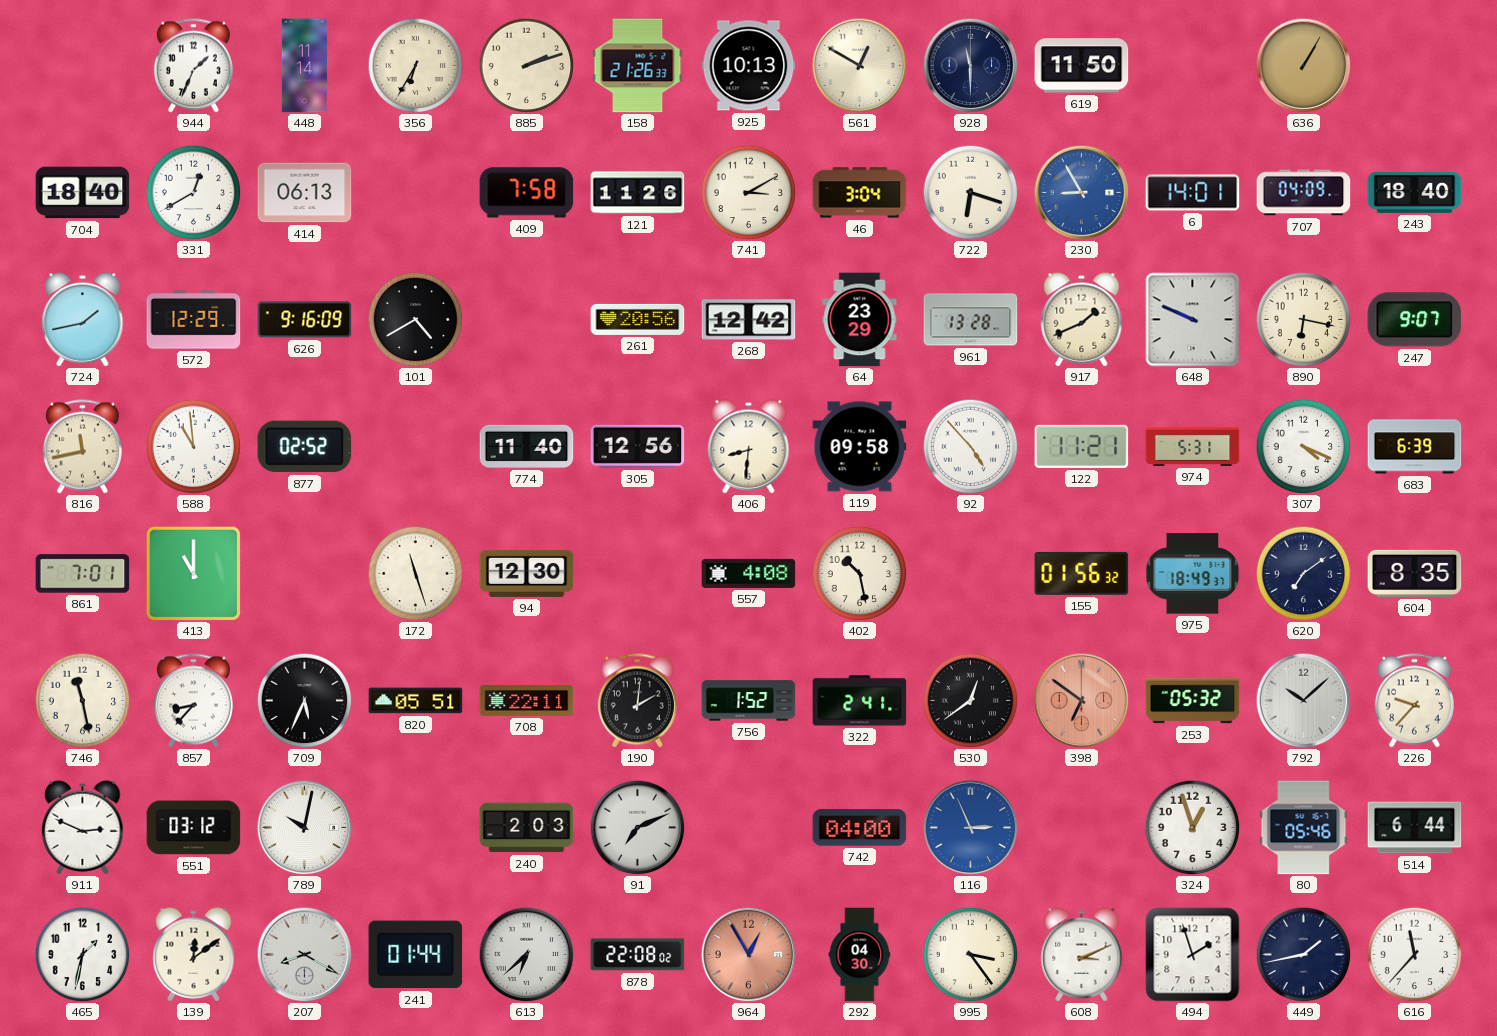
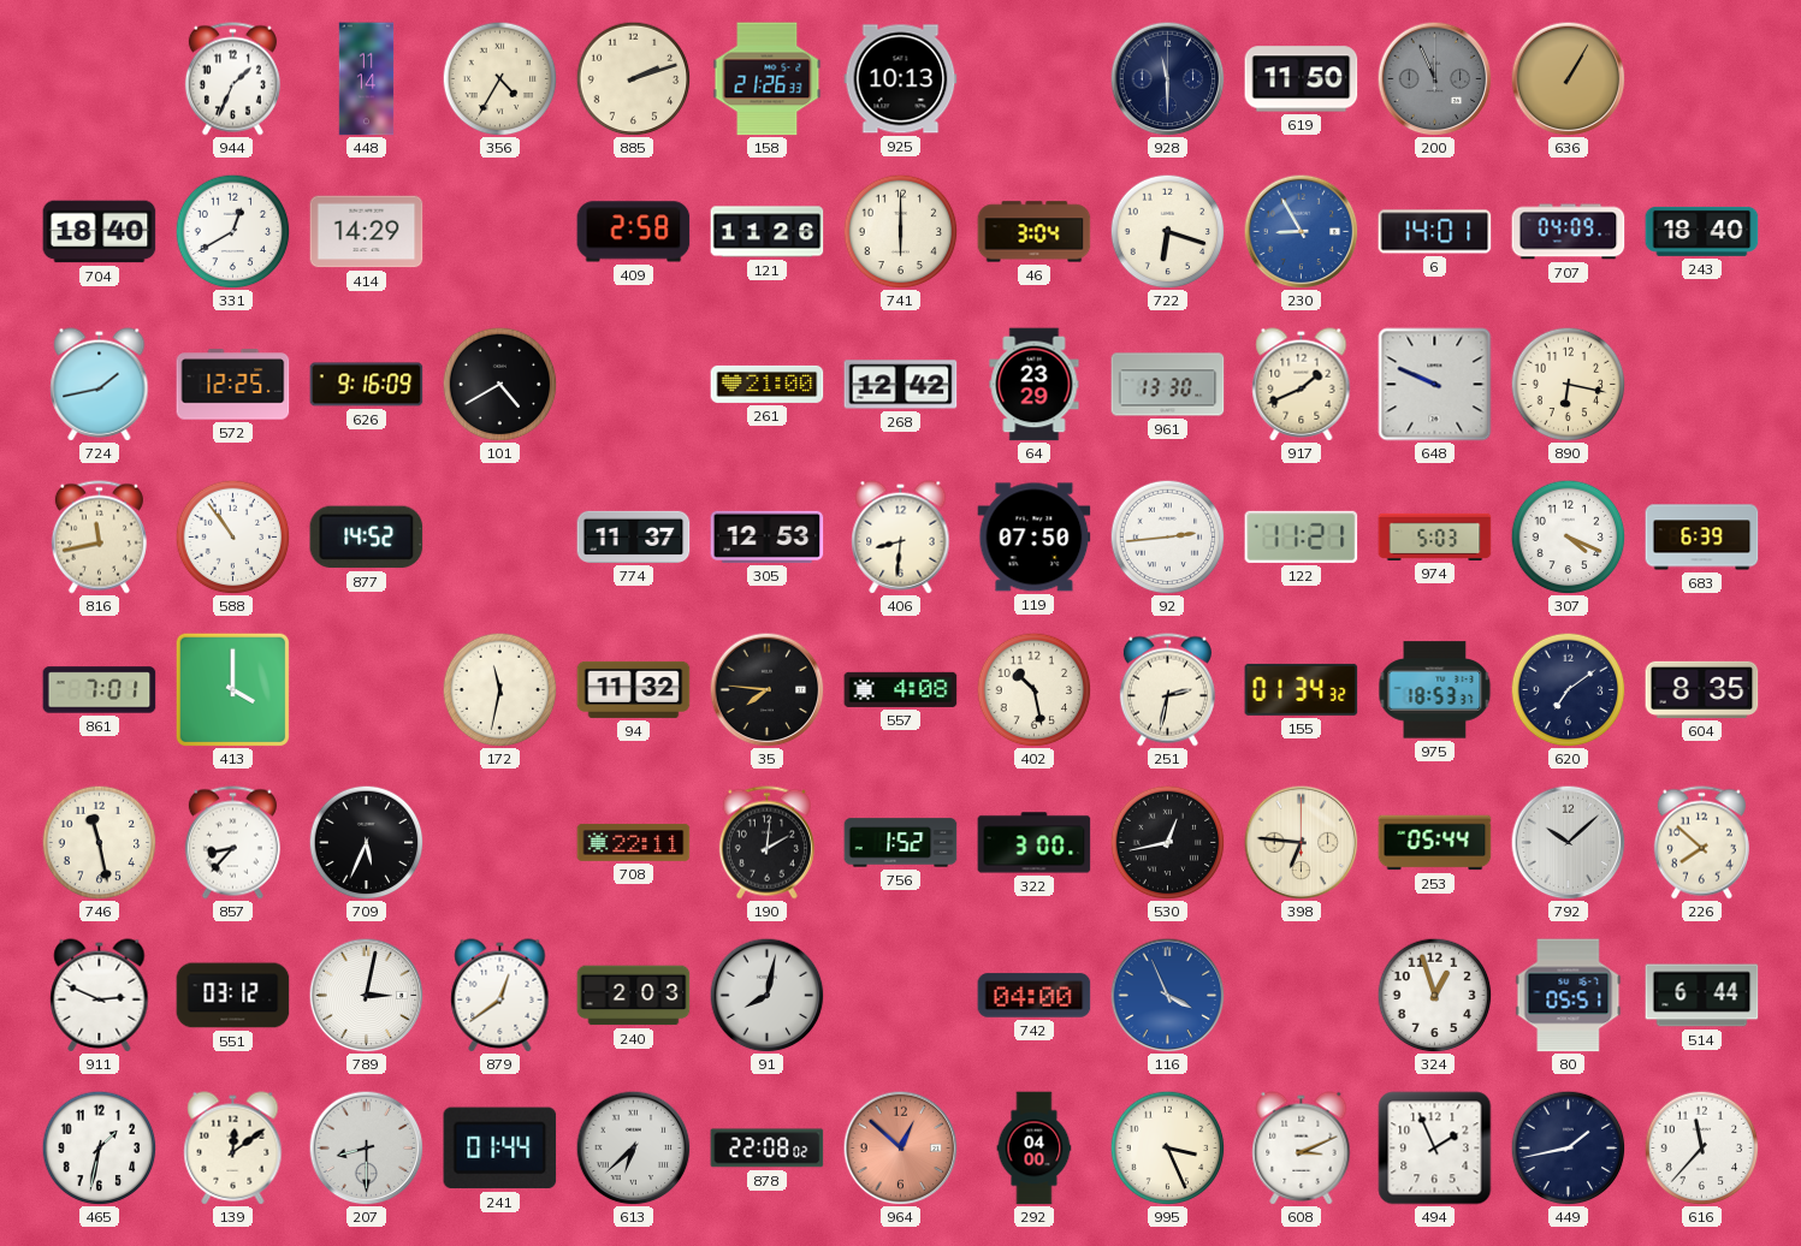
356: 6:35 -> 4:35 (499, 78)
561: 12:50 -> none (859, 65)
200: none -> 11:56 (1434, 78)
414: 06:13 -> 14:29 (367, 232)
409: 7:58 -> 2:58 (634, 232)
741: 3:10 -> 6:00 (900, 231)
572: 12:29 -> 12:25 (233, 385)
261: 20:56 -> 21:00 (768, 384)
961: 13:28 -> 13:30 (1168, 385)
247: 9:07 -> none (1415, 320)
588: 10:59 -> 10:54 (232, 536)
877: 02:52 -> 14:52 (367, 538)
774: 11:40 -> 11:37 (634, 536)
305: 12:56 -> 12:53 (768, 536)
119: 09:58 -> 07:50 (1035, 538)
92: 4:53 -> 2:44 (1167, 536)
974: 5:31 -> 5:03 (1435, 536)
413: 11:00 -> 4:00 (232, 689)
172: 11:27 -> 11:32 (499, 689)
94: 12:30 -> 11:32 (634, 689)
35: none -> 7:46 (766, 689)
251: none -> 2:32 (1167, 690)
155: 01:56 -> 01:34 (1302, 689)
975: 18:49 -> 18:53 (1435, 690)
820: 05:51 -> none (416, 701)
322: 2:41 -> 3:00 (1035, 843)
530: 12:39 -> 12:43 (1167, 842)
398: 6:51 -> 6:46 (1301, 842)
398 dial: salmon -> cream (1301, 842)
253: 05:32 -> 05:44 (1435, 843)
226: 9:37 -> 7:52 (1701, 843)
789: 10:02 -> 3:02 (366, 995)
879: none -> 12:39 (500, 996)
91: 7:11 -> 8:02 (766, 995)
116: 2:56 -> 3:56 (1167, 995)
80: 05:46 -> 05:51 (1569, 996)
207: 8:20 -> 8:30 (366, 1147)
964: 12:55 -> 12:52 (900, 1147)
292: 04:30 -> 04:00 (1035, 1149)
995: 3:24 -> 3:26 (1167, 1147)
494: 1:57 -> 1:56 (1435, 1149)
